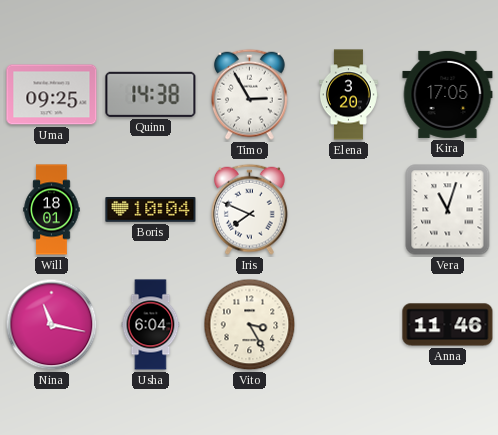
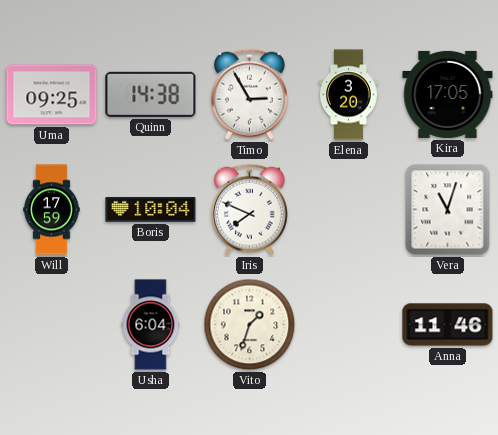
Will: 18:01 -> 17:59 (52, 210)
Nina: 11:17 -> none (52, 325)
Vito: 3:25 -> 1:33 (250, 325)
